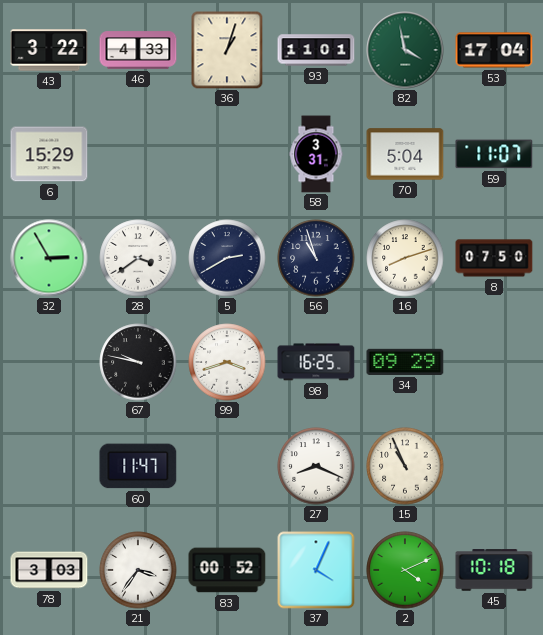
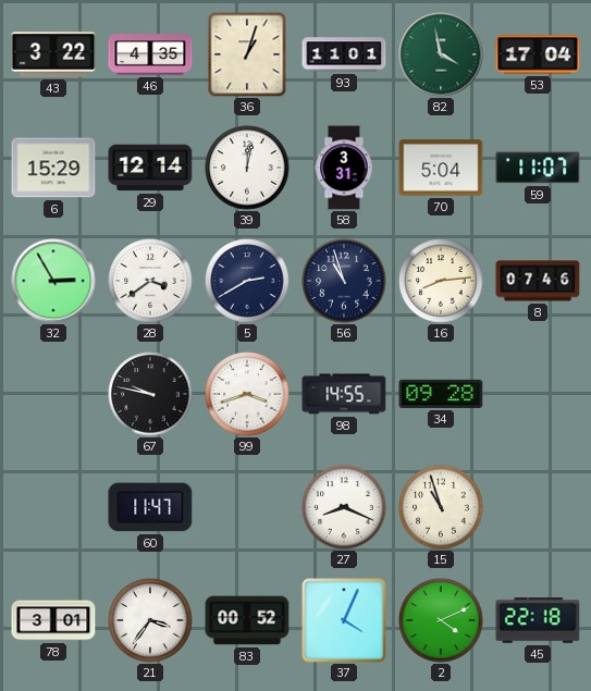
46: 4:33 -> 4:35 (150, 54)
29: none -> 12:14 (150, 168)
39: none -> 12:02 (247, 168)
16: 8:12 -> 8:14 (441, 281)
8: 07:50 -> 07:46 (538, 281)
98: 16:25 -> 14:55 (344, 394)
34: 09:29 -> 09:28 (441, 394)
15: 10:56 -> 10:57 (441, 507)
78: 3:03 -> 3:01 (53, 620)
45: 10:18 -> 22:18 (538, 620)
